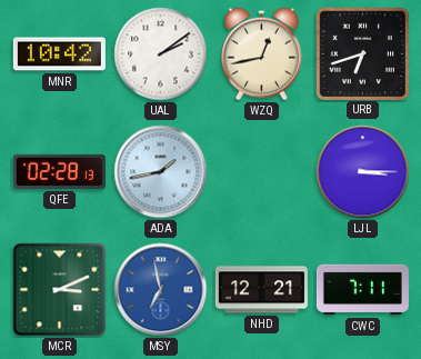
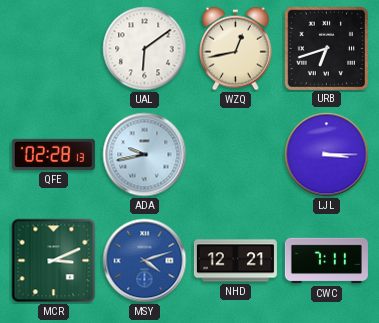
MNR: 10:42 -> none (59, 54)
UAL: 2:09 -> 6:09 (145, 49)
ADA: 1:43 -> 9:43 (145, 155)
MSY: 6:58 -> 4:12 (145, 261)
